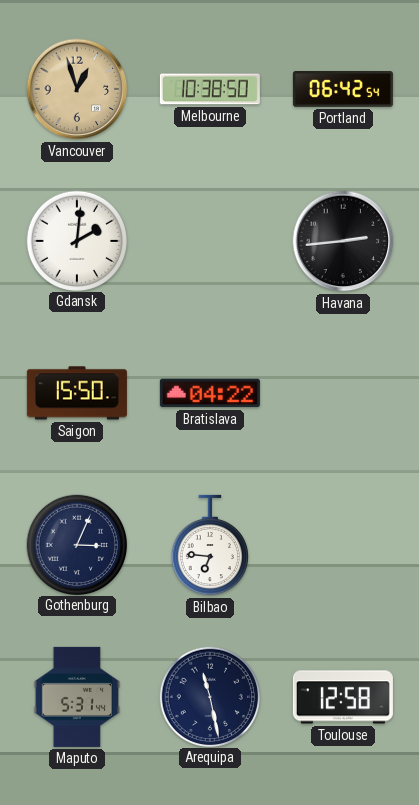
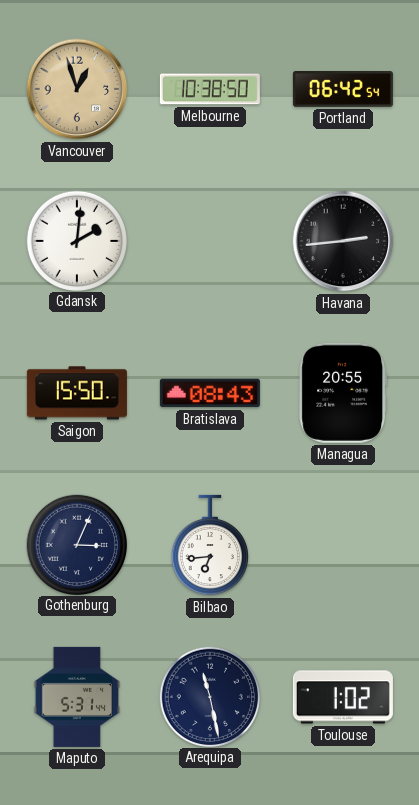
Bratislava: 04:22 -> 08:43 (210, 393)
Managua: none -> 20:55 (343, 393)
Bilbao: 6:46 -> 6:44 (210, 545)
Toulouse: 12:58 -> 1:02 (343, 697)
